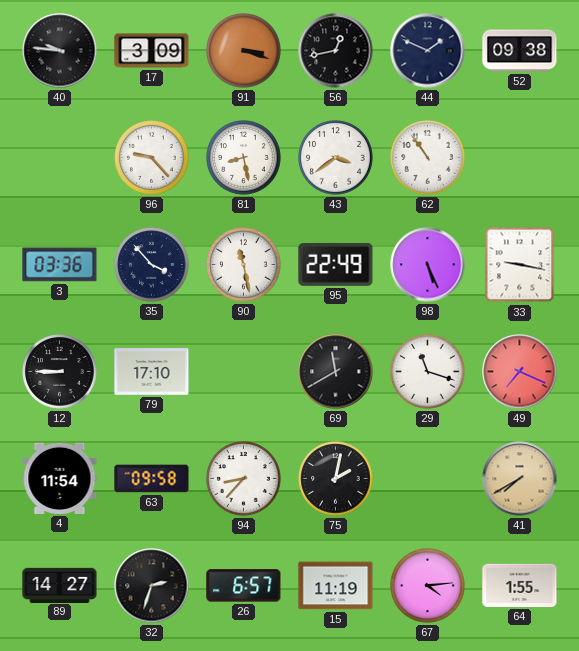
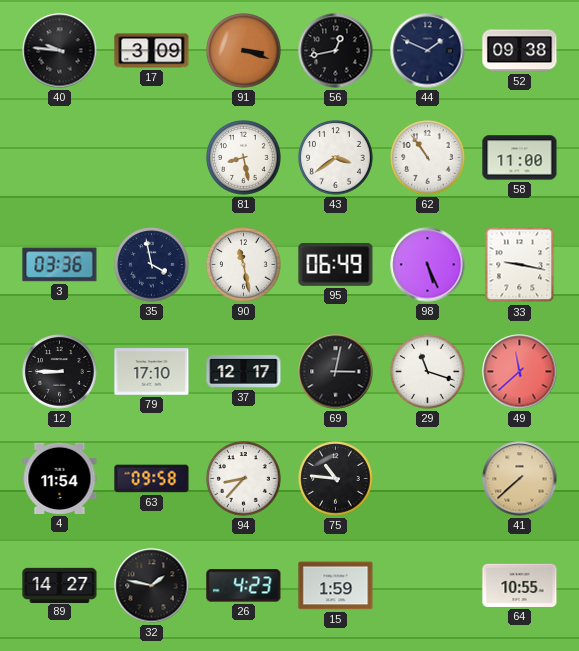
96: 9:23 -> none (152, 158)
58: none -> 11:00 (520, 158)
35: 3:53 -> 3:58 (152, 265)
95: 22:49 -> 06:49 (336, 265)
37: none -> 12:17 (244, 372)
69: 11:40 -> 3:02 (336, 372)
49: 7:19 -> 11:38 (520, 372)
75: 2:02 -> 10:46 (336, 479)
41: 7:40 -> 7:38 (520, 479)
32: 2:33 -> 1:47 (152, 586)
26: 6:57 -> 4:23 (244, 586)
15: 11:19 -> 1:59 (336, 586)
67: 4:14 -> none (428, 586)
64: 1:55 -> 10:55 (520, 585)
